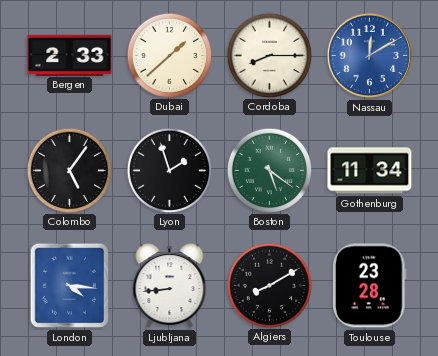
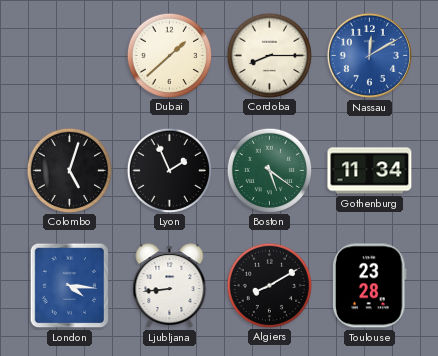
Bergen: 2:33 -> none (70, 55)
Colombo: 5:06 -> 5:03 (69, 170)
Lyon: 1:57 -> 1:56 (169, 170)
